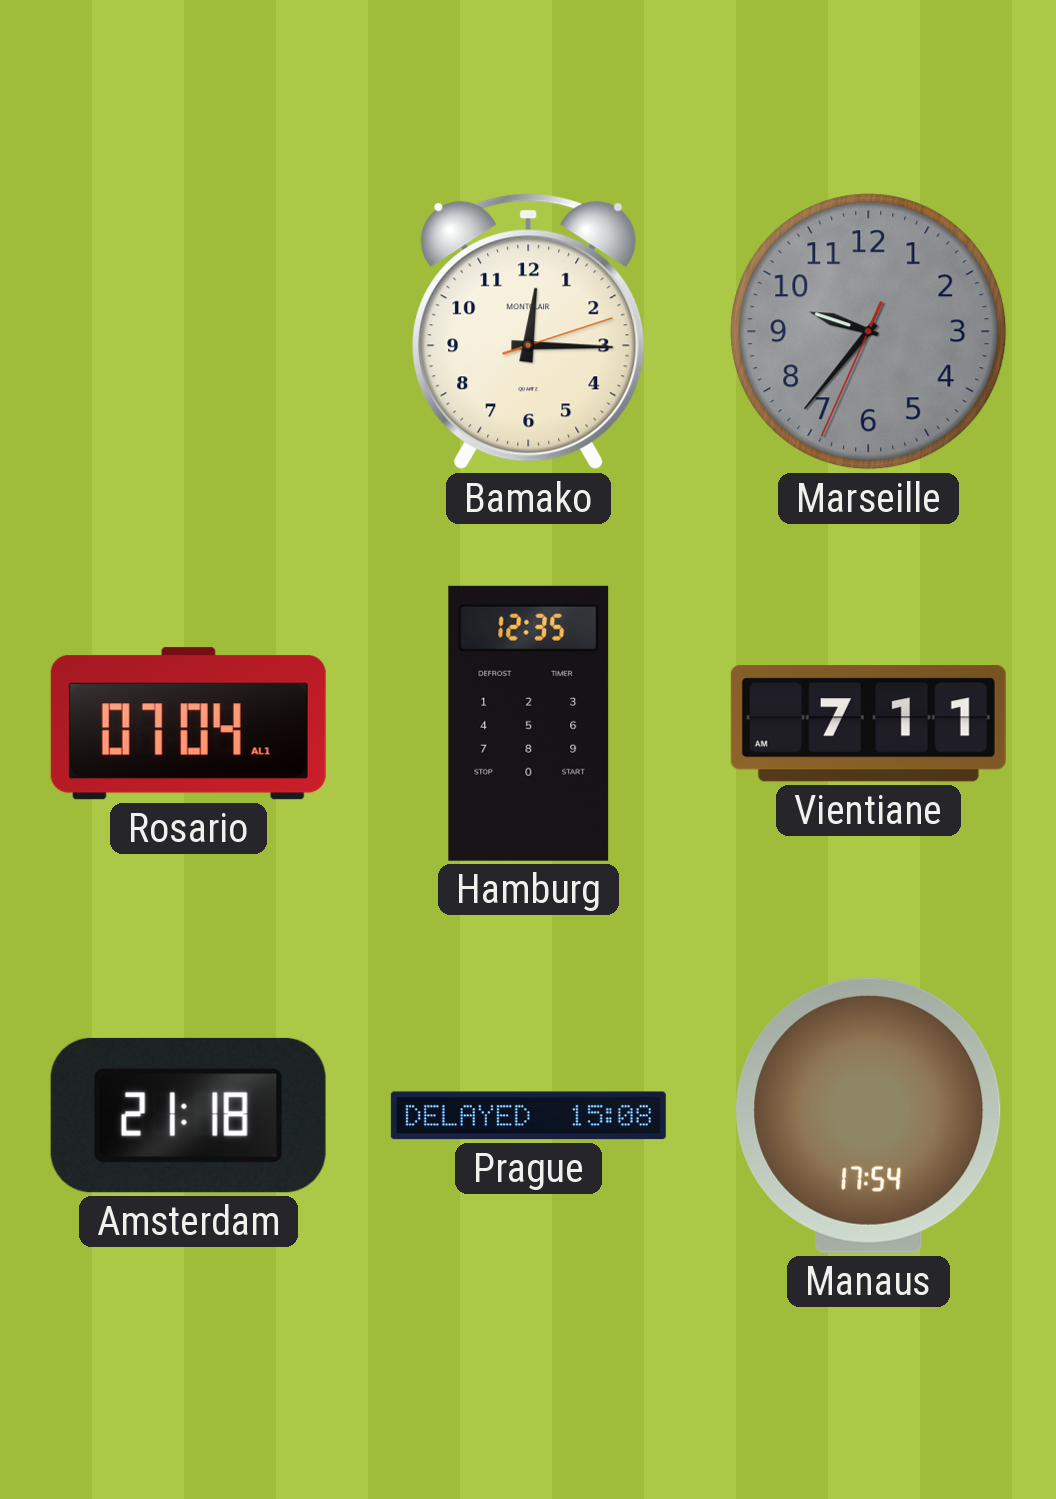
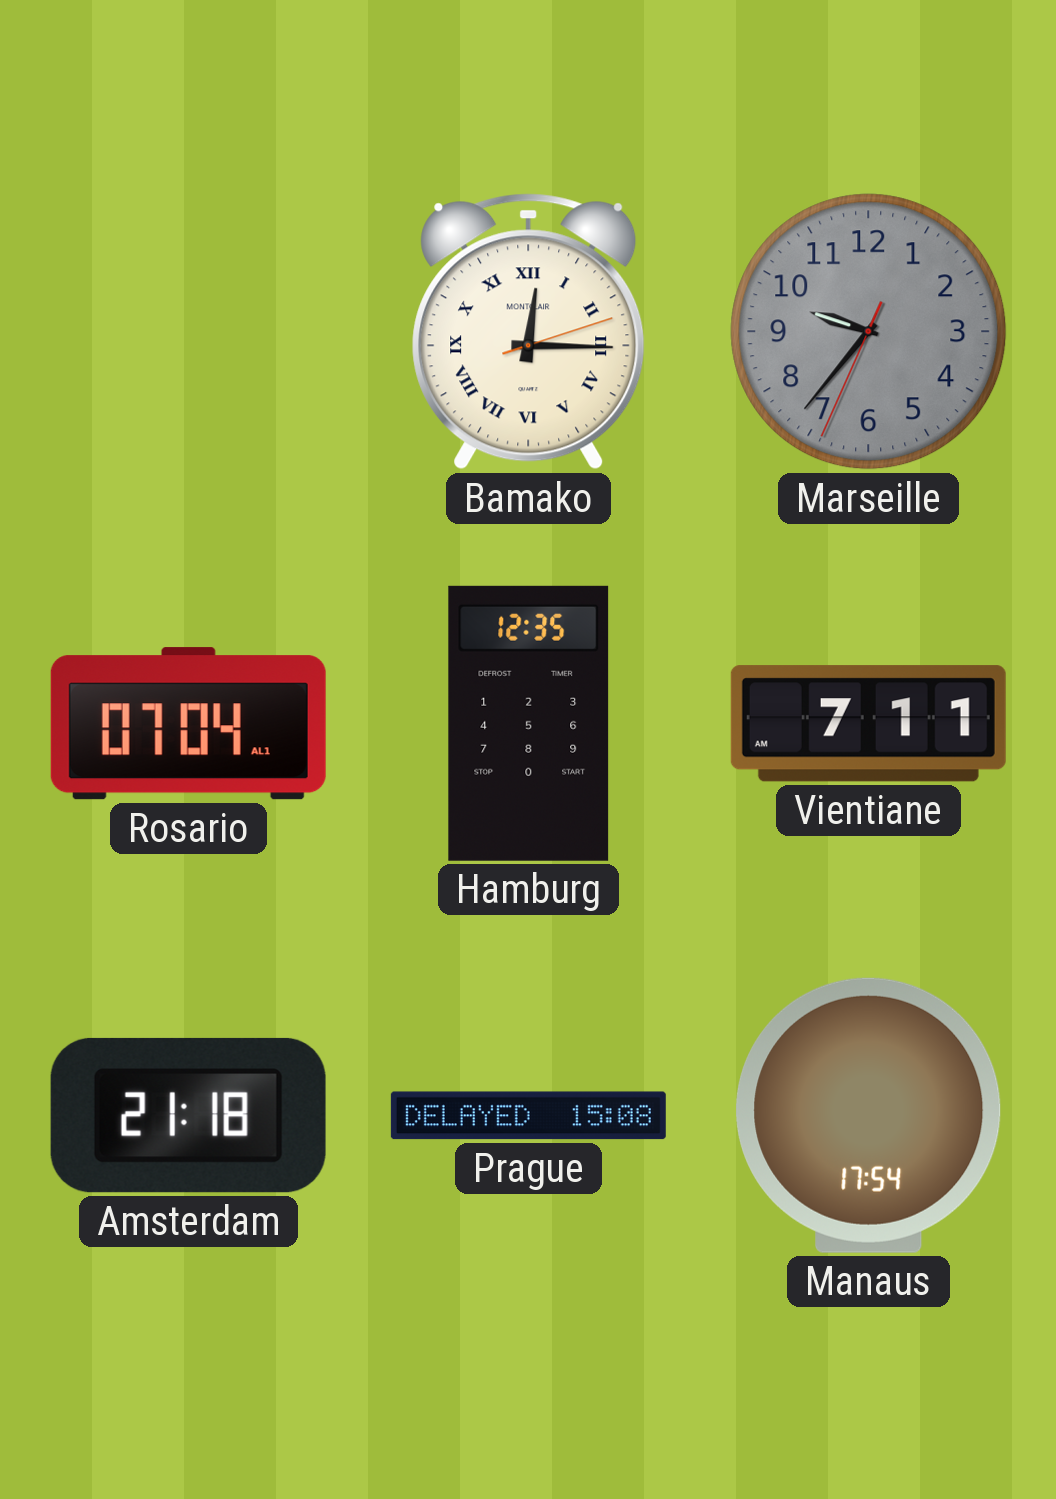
Bamako numerals: Arabic -> Roman (529, 332)
